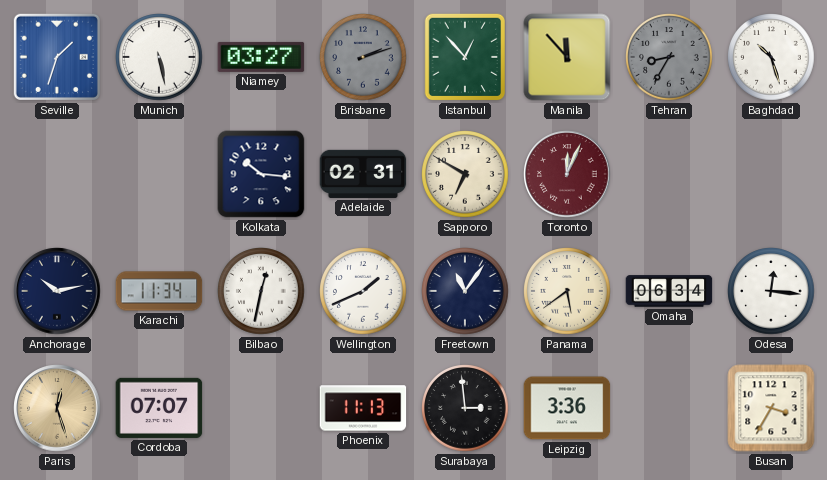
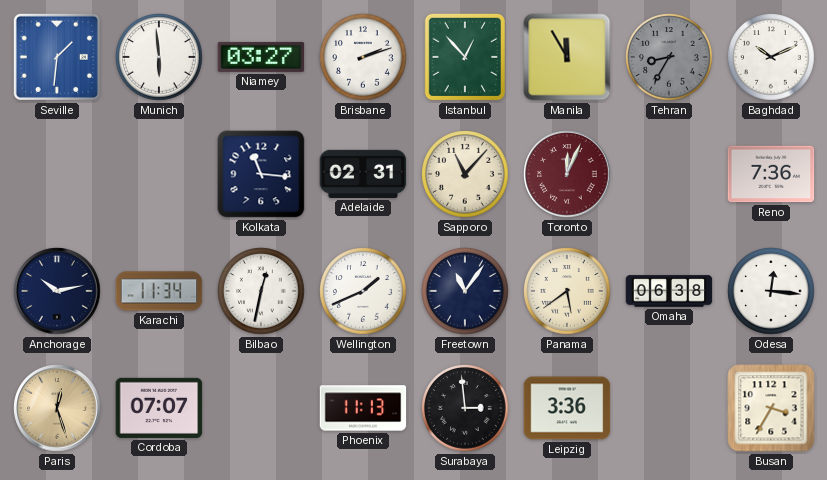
Seville: 1:33 -> 1:31 (57, 57)
Munich: 5:28 -> 5:59 (159, 57)
Brisbane dial: grey -> white (363, 57)
Manila: 11:53 -> 11:55 (567, 57)
Baghdad: 10:27 -> 10:11 (771, 57)
Kolkata: 10:16 -> 11:16 (261, 174)
Sapporo: 6:50 -> 11:07 (465, 174)
Reno: none -> 7:36 (771, 174)
Omaha: 06:34 -> 06:38 (669, 291)
